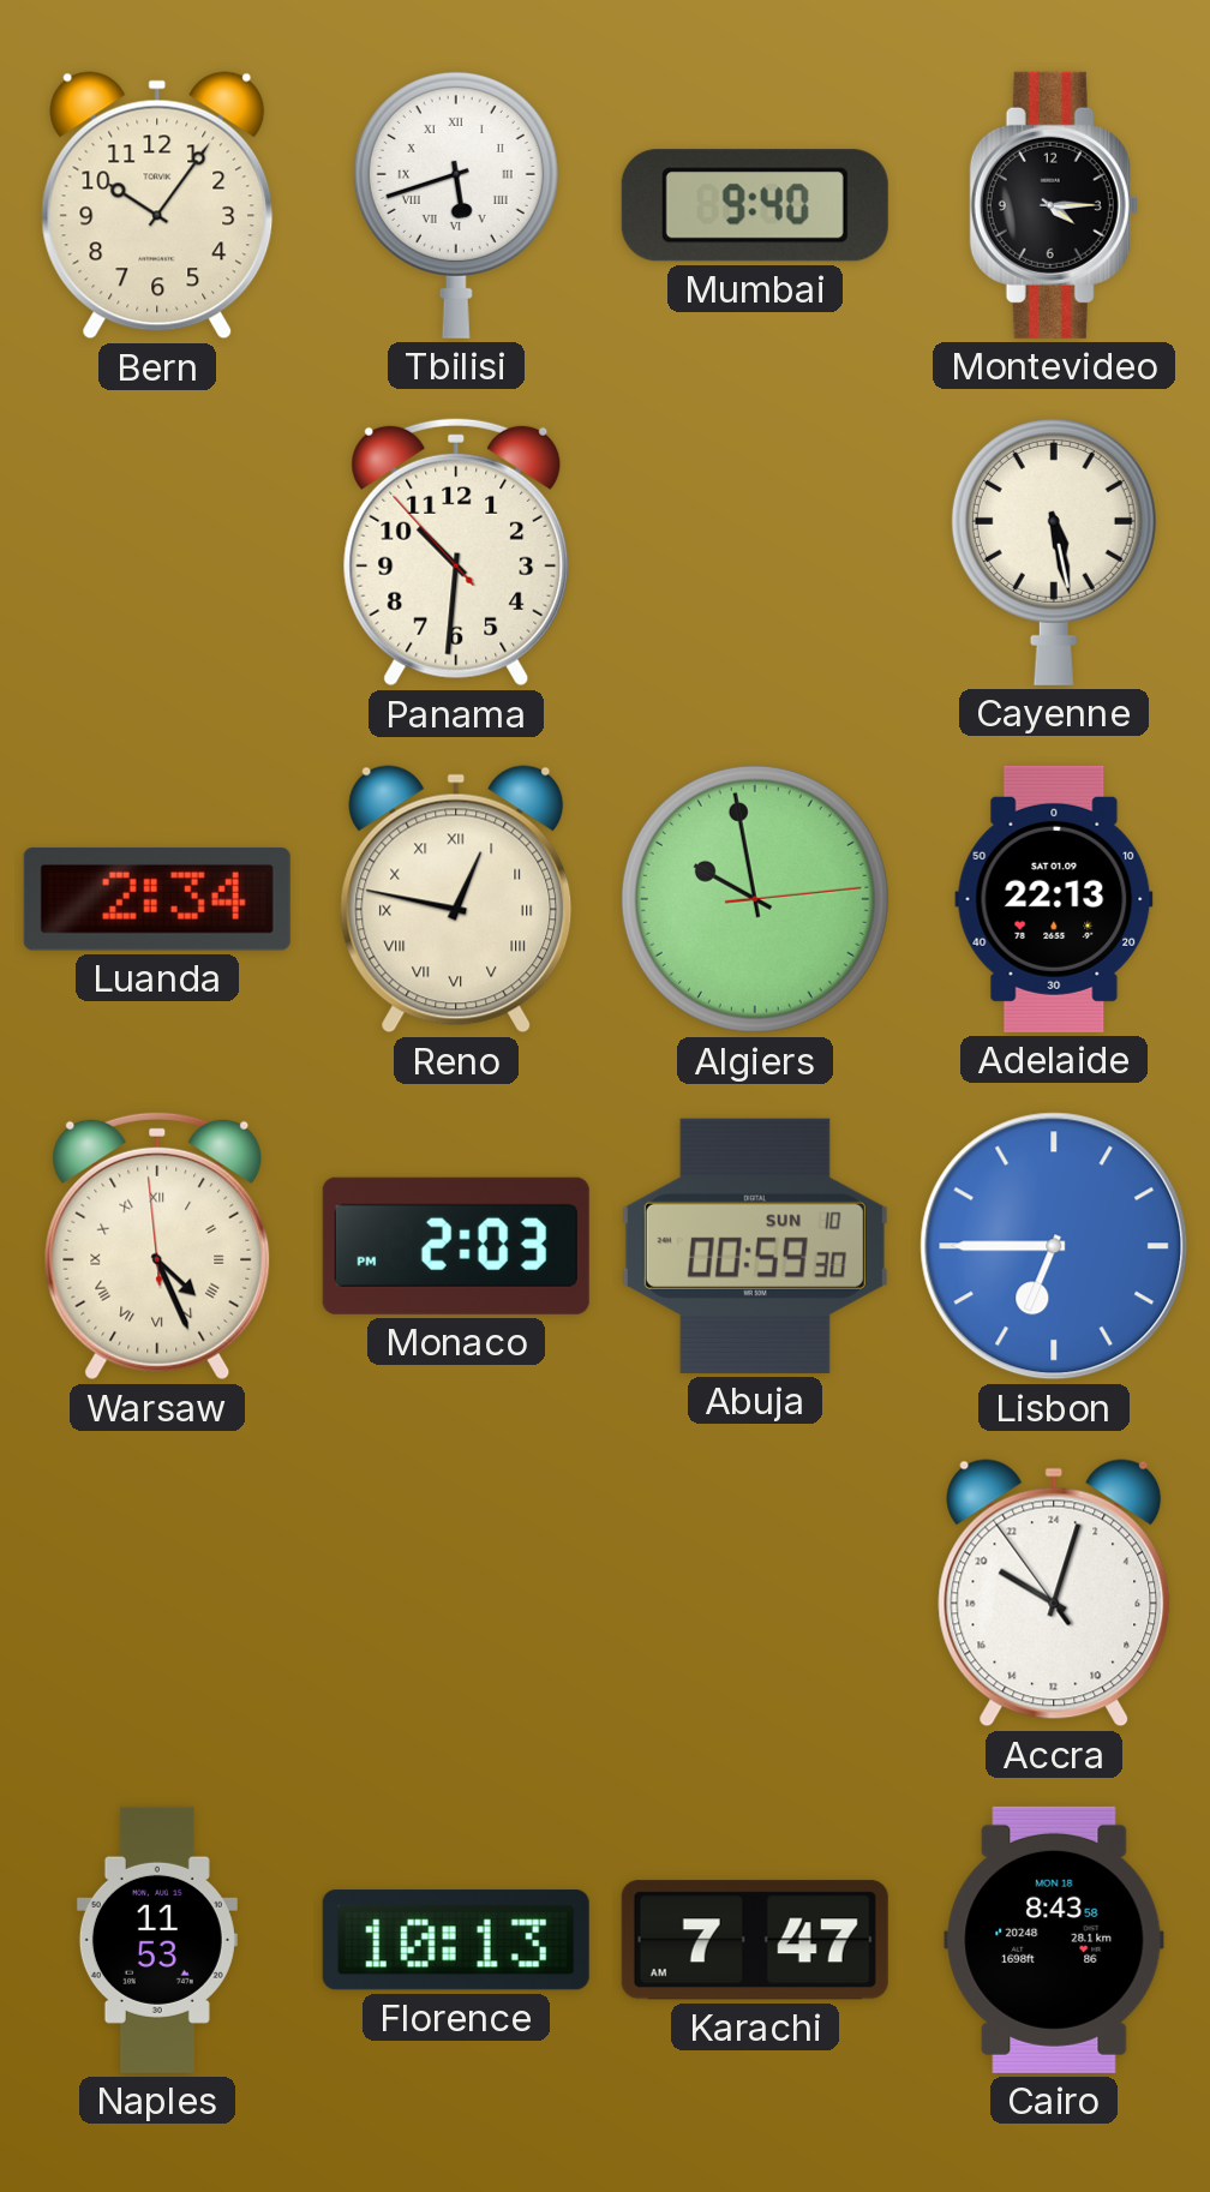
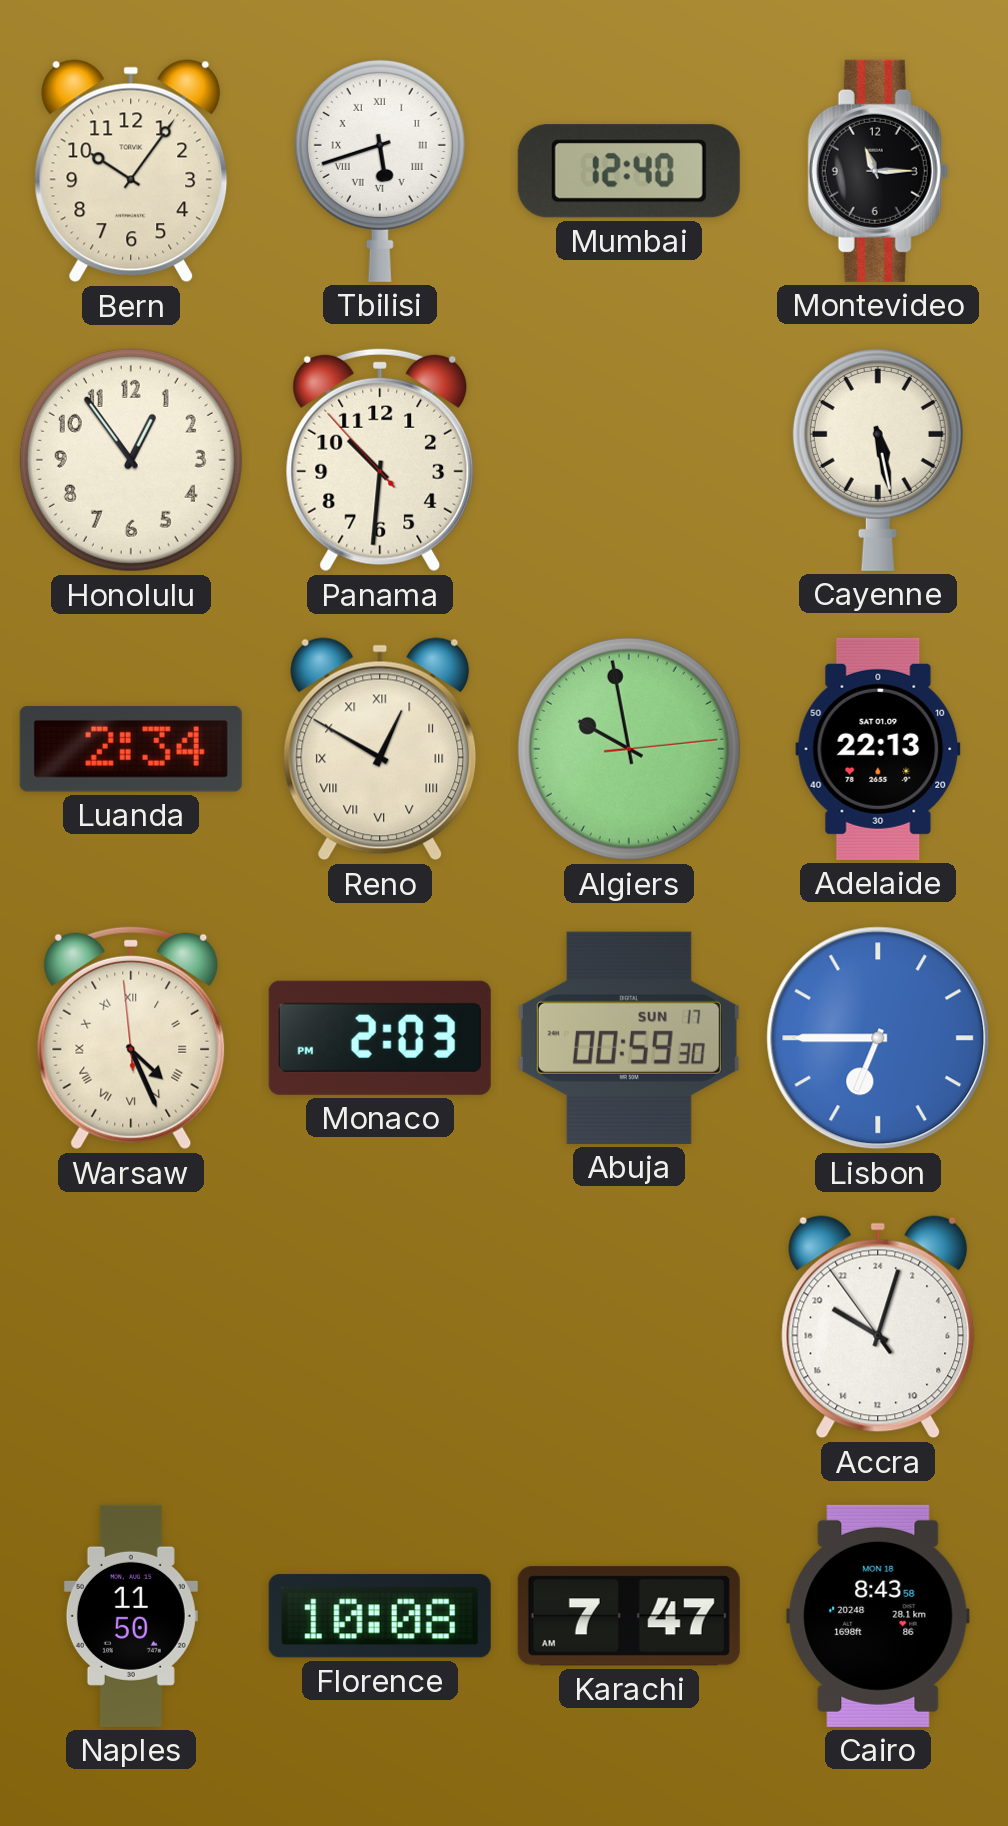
Mumbai: 9:40 -> 12:40 (629, 171)
Montevideo: 4:15 -> 11:15 (878, 171)
Honolulu: none -> 12:54 (131, 460)
Reno: 12:47 -> 12:50 (380, 749)
Abuja date: SUN 10 -> SUN 17 (629, 1038)
Naples: 11:53 -> 11:50 (131, 1616)
Florence: 10:13 -> 10:08 (380, 1616)
